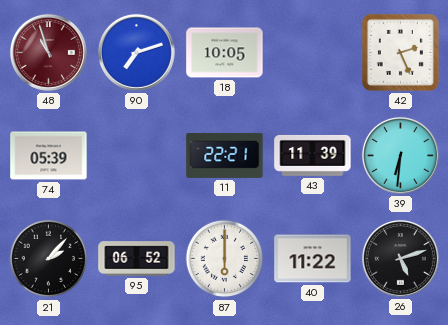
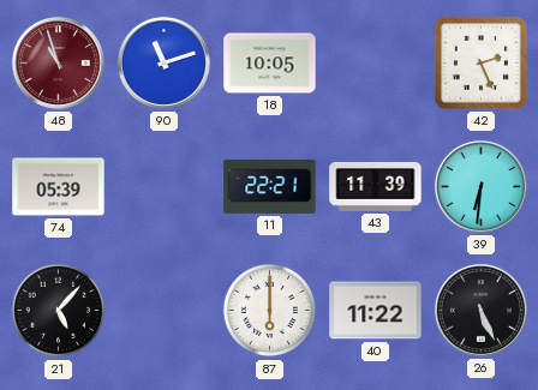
90: 7:12 -> 11:12 (163, 62)
21: 2:07 -> 5:07 (59, 311)
95: 06:52 -> none (137, 259)
26: 5:12 -> 5:26 (480, 310)
